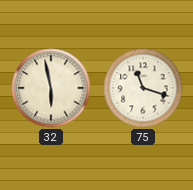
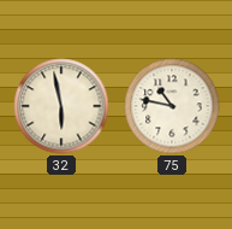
75: 11:18 -> 10:47 (172, 106)
